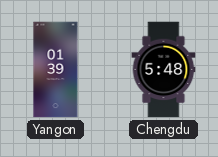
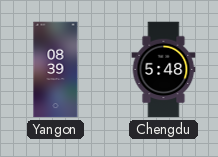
Yangon: 01:39 -> 08:39 (56, 70)
